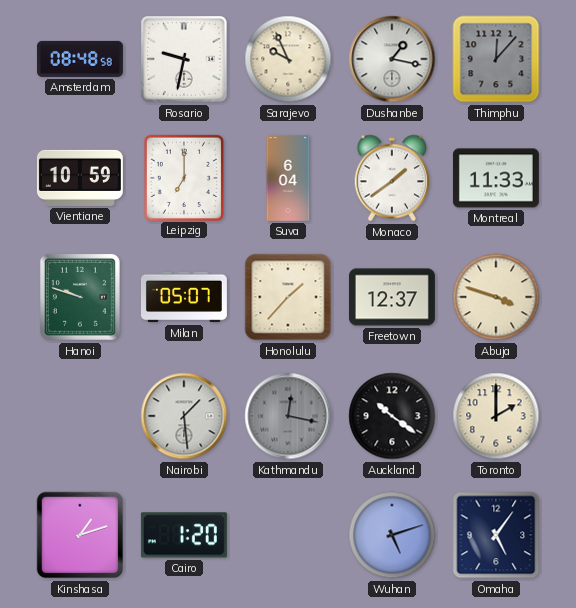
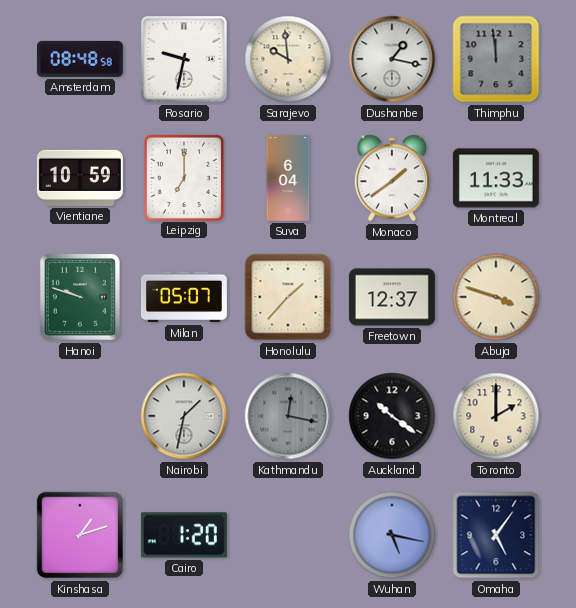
Sarajevo: 9:56 -> 9:59 (288, 59)
Thimphu: 12:07 -> 11:59 (496, 59)
Nairobi: 1:29 -> 1:32 (184, 416)
Wuhan: 5:12 -> 5:17 (392, 535)
